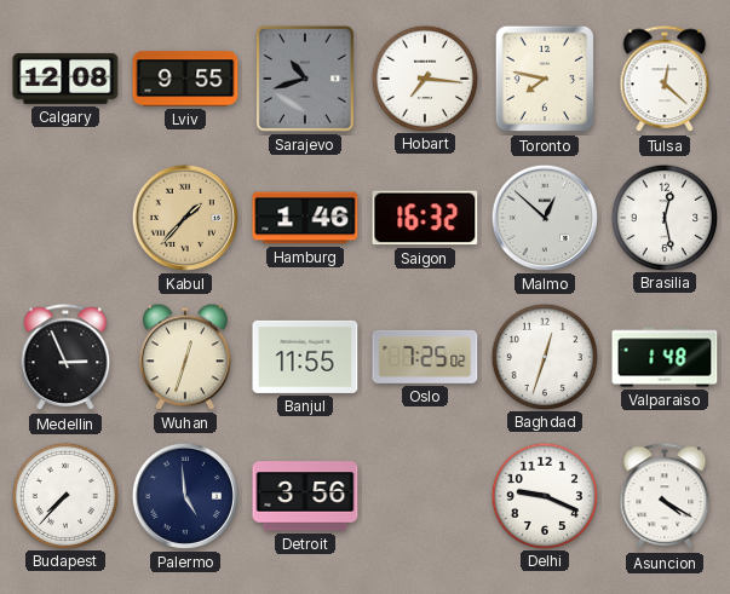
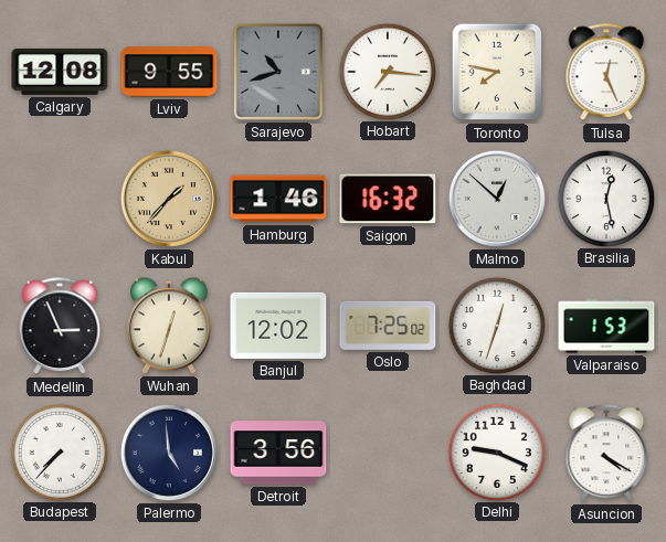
Tulsa: 12:22 -> 12:26 (606, 73)
Banjul: 11:55 -> 12:02 (278, 326)
Valparaiso: 1:48 -> 1:53 (606, 326)
